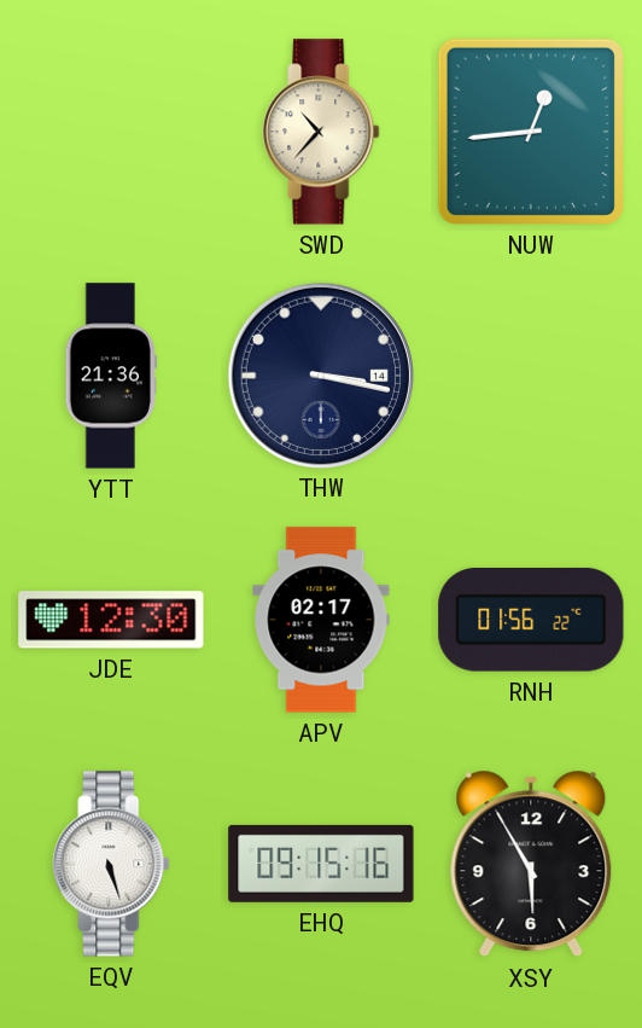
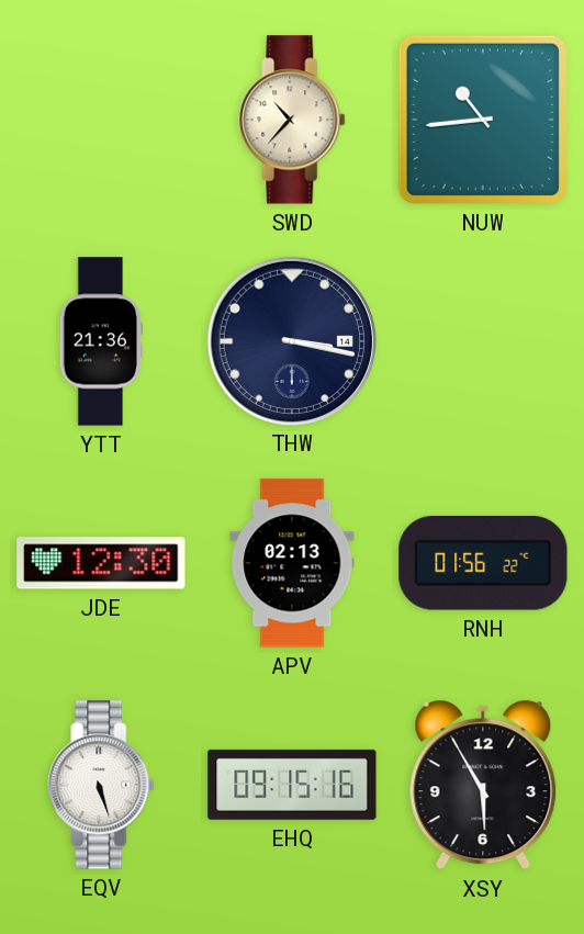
NUW: 12:44 -> 10:44 (483, 120)
APV: 02:17 -> 02:13 (292, 563)
